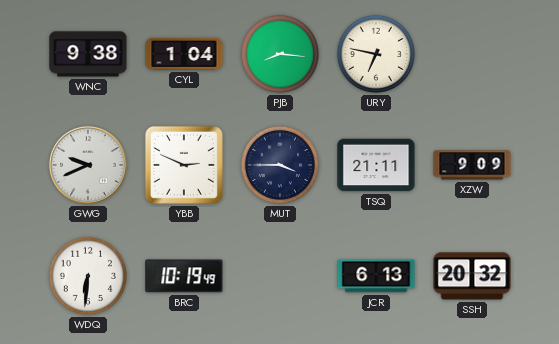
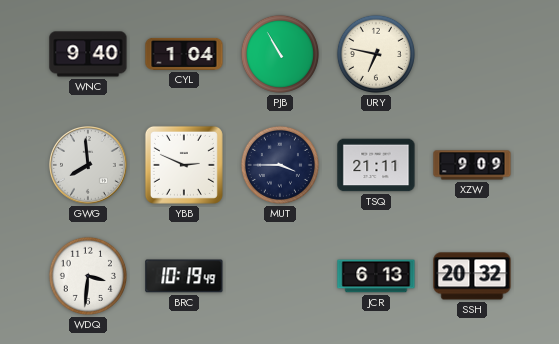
WNC: 9:38 -> 9:40 (88, 54)
PJB: 8:16 -> 10:55 (280, 54)
GWG: 9:41 -> 7:59 (89, 166)
WDQ: 6:31 -> 3:31 (88, 276)
